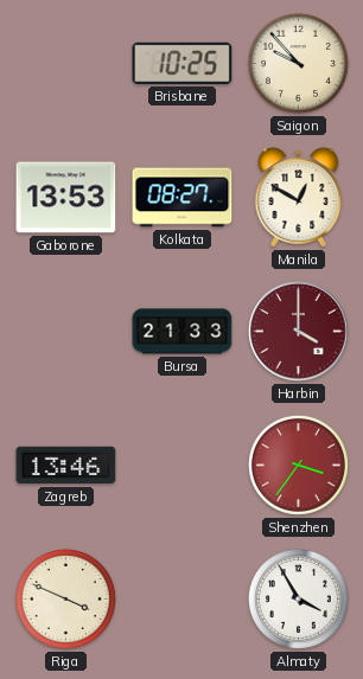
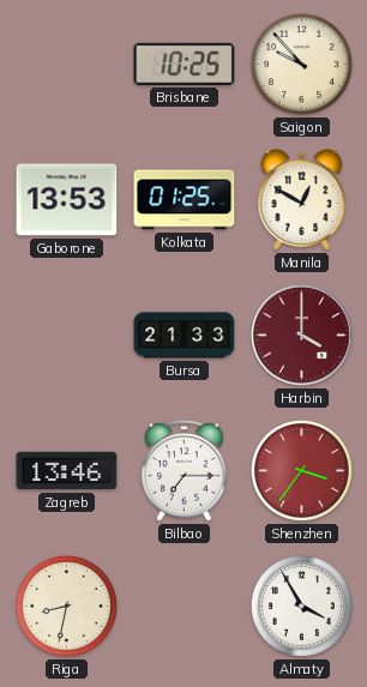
Kolkata: 08:27 -> 01:25 (185, 200)
Bilbao: none -> 7:15 (185, 470)
Riga: 3:49 -> 8:32 (66, 605)
